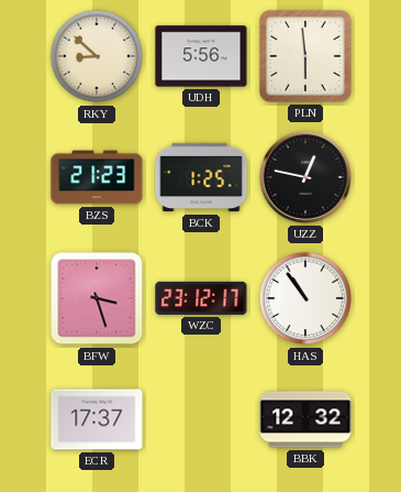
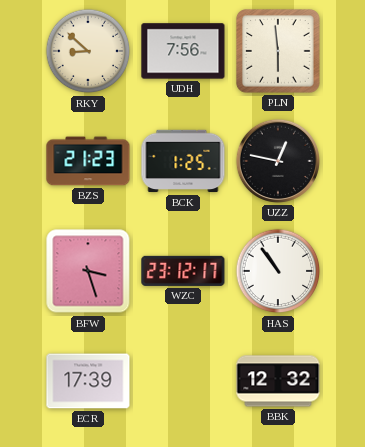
UDH: 5:56 -> 7:56 (183, 51)
ECR: 17:37 -> 17:39 (88, 381)
